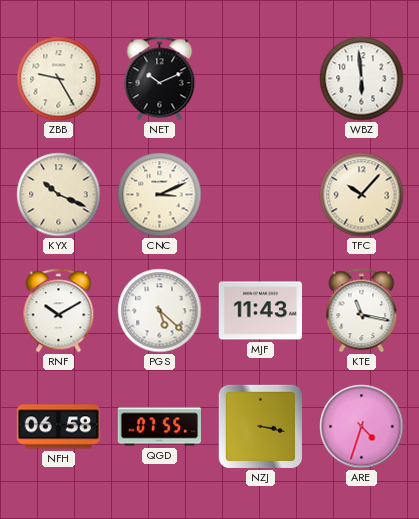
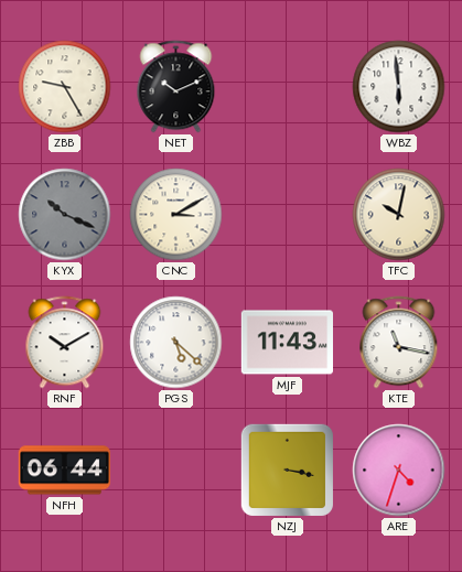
KYX dial: cream -> grey (65, 215)
CNC: 3:11 -> 3:10 (176, 215)
TFC: 10:07 -> 10:02 (399, 215)
NFH: 06:58 -> 06:44 (64, 471)
QGD: 07:55 -> none (160, 427)
